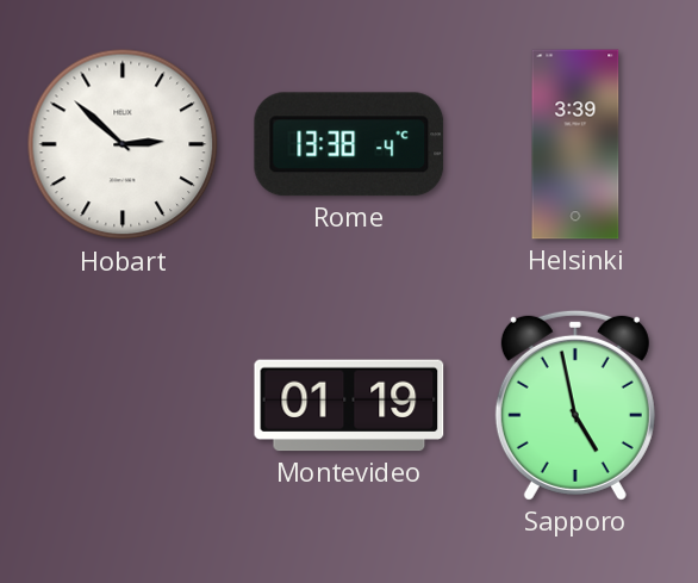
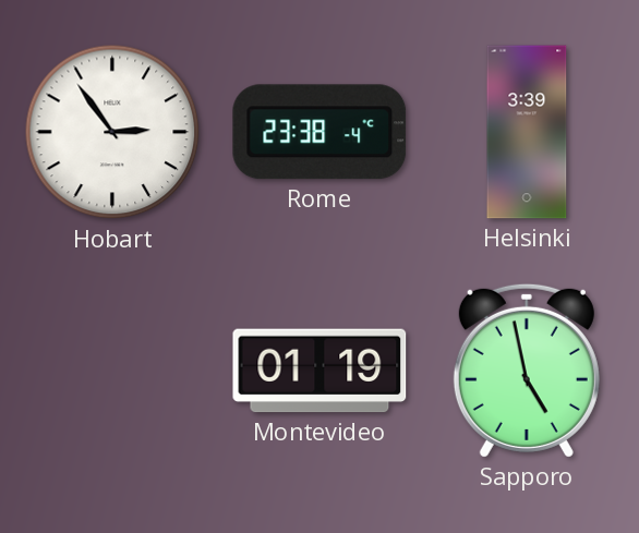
Hobart: 2:52 -> 2:54 (112, 132)
Rome: 13:38 -> 23:38 (319, 132)
